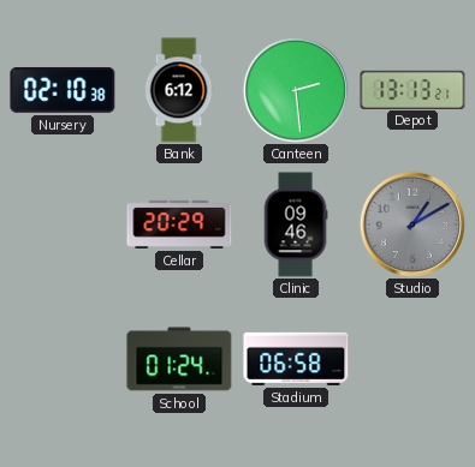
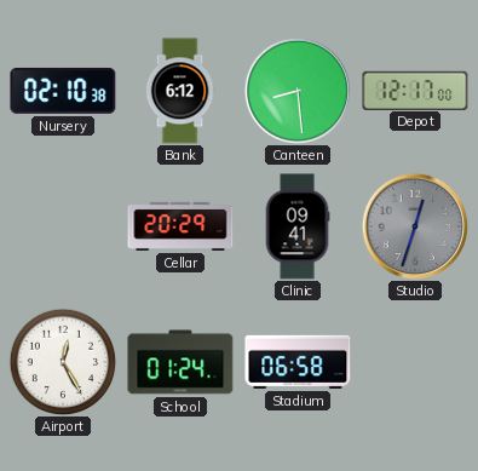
Canteen: 2:29 -> 8:29 (296, 90)
Depot: 13:13 -> 12:17 (415, 90)
Clinic: 09:46 -> 09:41 (298, 226)
Studio: 1:10 -> 12:33 (414, 225)
Airport: none -> 12:25 (63, 362)
